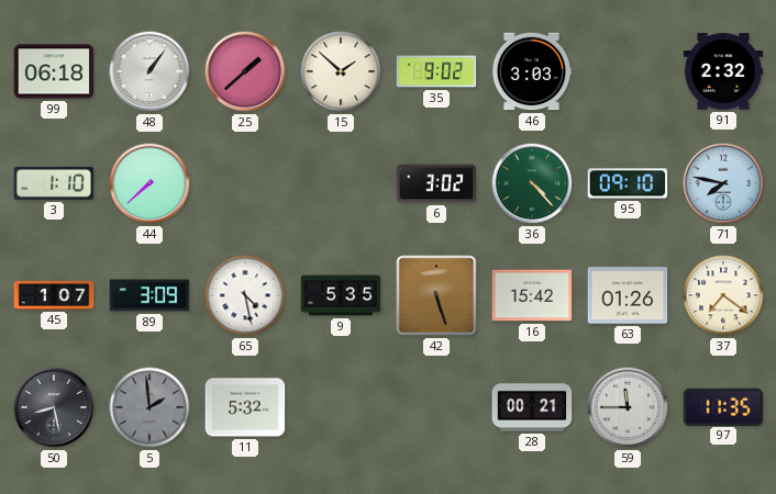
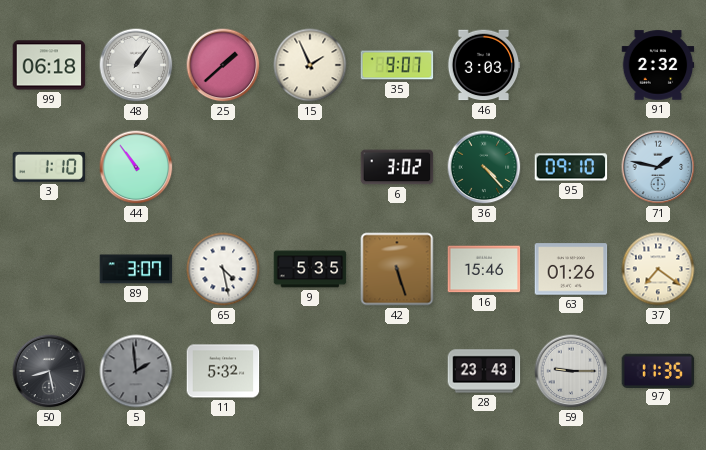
15: 1:52 -> 1:56 (310, 65)
35: 9:02 -> 9:07 (397, 65)
44: 7:38 -> 10:54 (136, 167)
71: 7:47 -> 1:47 (658, 167)
45: 1:07 -> none (54, 295)
89: 3:09 -> 3:07 (136, 269)
16: 15:42 -> 15:46 (484, 269)
28: 00:21 -> 23:43 (484, 371)
59: 11:45 -> 9:15 (571, 371)
